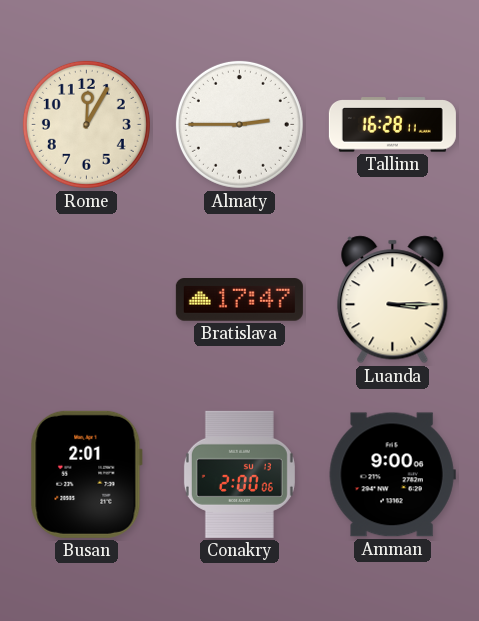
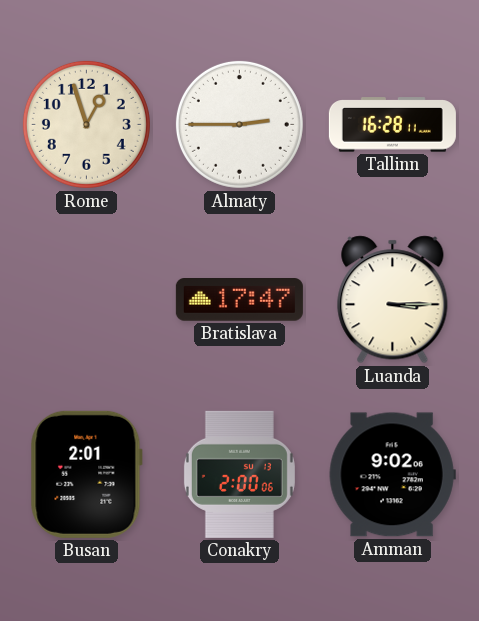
Rome: 12:05 -> 12:57 (86, 124)
Amman: 9:00 -> 9:02 (392, 475)
